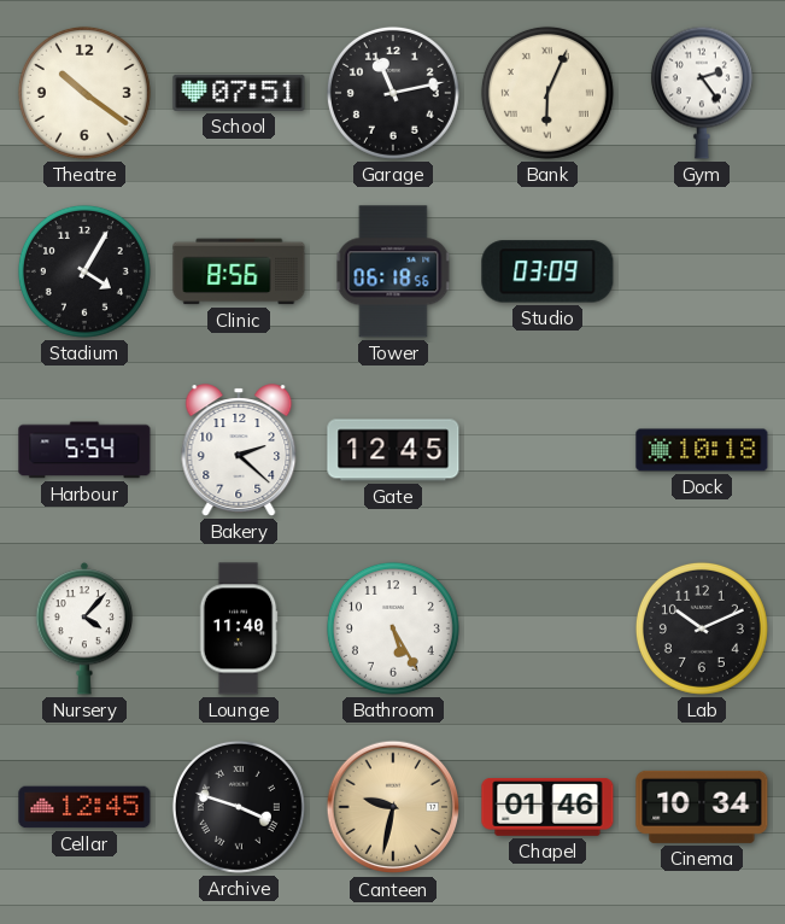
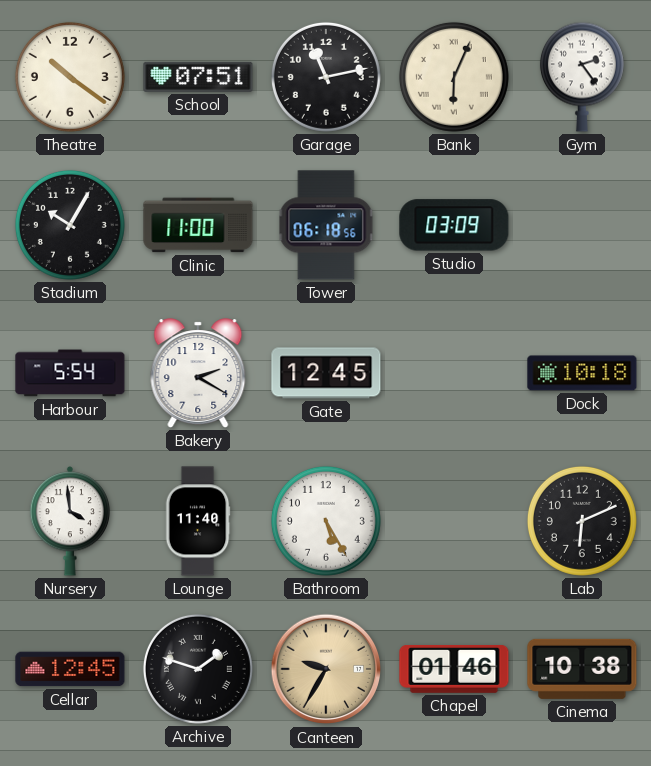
Stadium: 4:05 -> 10:05 (70, 225)
Clinic: 8:56 -> 11:00 (198, 225)
Bakery: 2:22 -> 2:20 (198, 373)
Nursery: 4:07 -> 3:59 (70, 521)
Lab: 10:11 -> 6:11 (582, 521)
Archive: 3:48 -> 1:48 (198, 669)
Canteen: 9:32 -> 9:35 (326, 669)
Cinema: 10:34 -> 10:38 (582, 669)
